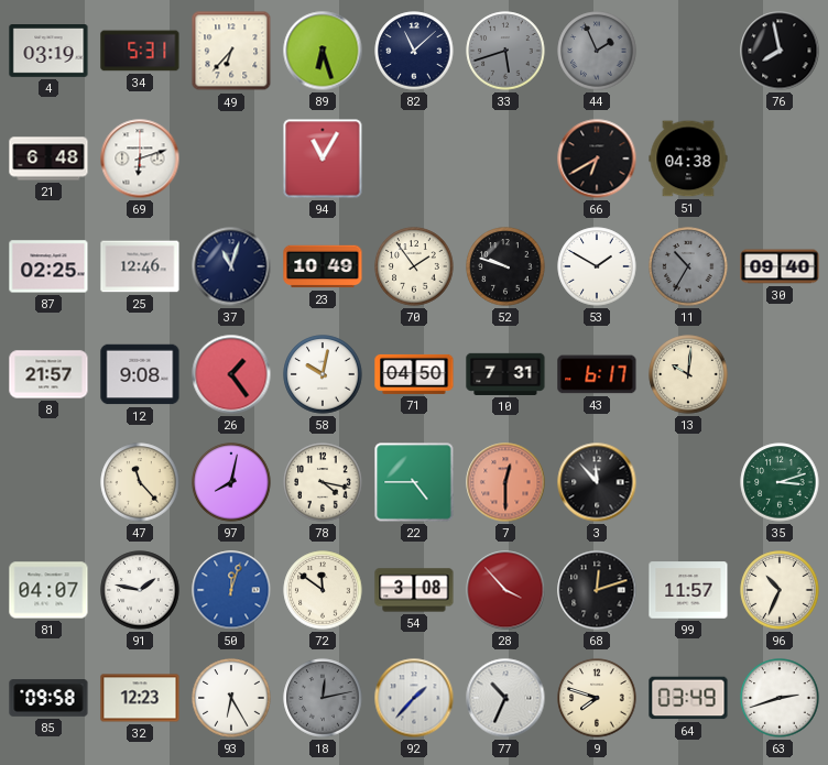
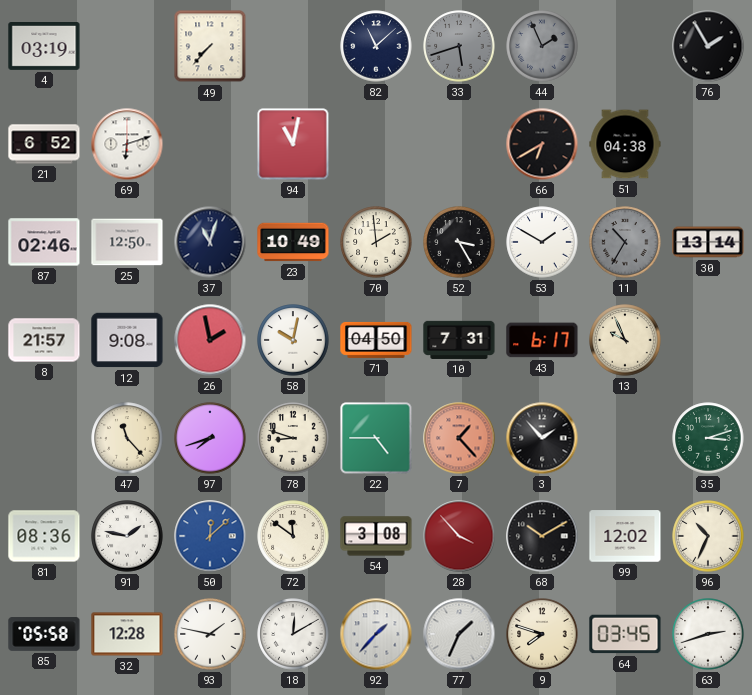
34: 5:31 -> none (140, 51)
49: 6:37 -> 7:37 (210, 46)
89: 6:27 -> none (323, 51)
76: 7:58 -> 1:55 (708, 46)
21: 6:48 -> 6:52 (44, 144)
94: 11:05 -> 11:02 (293, 144)
87: 02:25 -> 02:46 (44, 242)
25: 12:46 -> 12:50 (127, 242)
70: 1:54 -> 1:59 (376, 242)
52: 9:48 -> 3:25 (459, 242)
30: 09:40 -> 13:14 (708, 242)
26: 1:24 -> 1:58 (210, 340)
13: 10:01 -> 9:56 (625, 340)
97: 8:02 -> 7:42 (210, 438)
78: 4:17 -> 8:48 (293, 438)
7: 12:30 -> 1:23 (459, 438)
3: 11:53 -> 1:53 (542, 438)
81: 04:07 -> 08:36 (44, 536)
50: 12:03 -> 12:08 (210, 536)
68: 12:12 -> 10:10 (542, 536)
99: 11:57 -> 12:02 (625, 536)
85: 09:58 -> 05:58 (44, 634)
32: 12:23 -> 12:28 (127, 634)
93: 6:25 -> 1:47 (210, 634)
18: 12:13 -> 12:10 (293, 634)
18 dial: grey -> white (293, 634)
77: 10:34 -> 1:34 (459, 634)
64: 03:49 -> 03:45 (625, 634)
